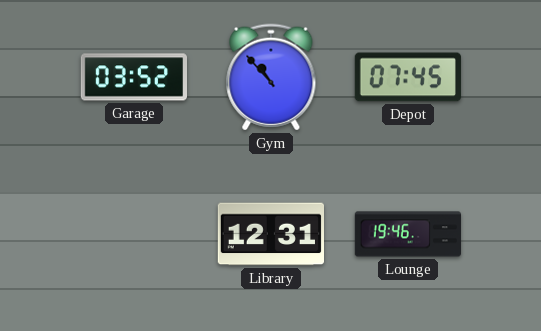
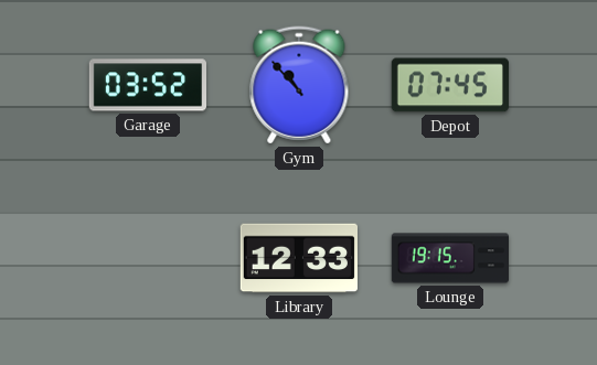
Library: 12:31 -> 12:33 (298, 258)
Lounge: 19:46 -> 19:15 (449, 258)
